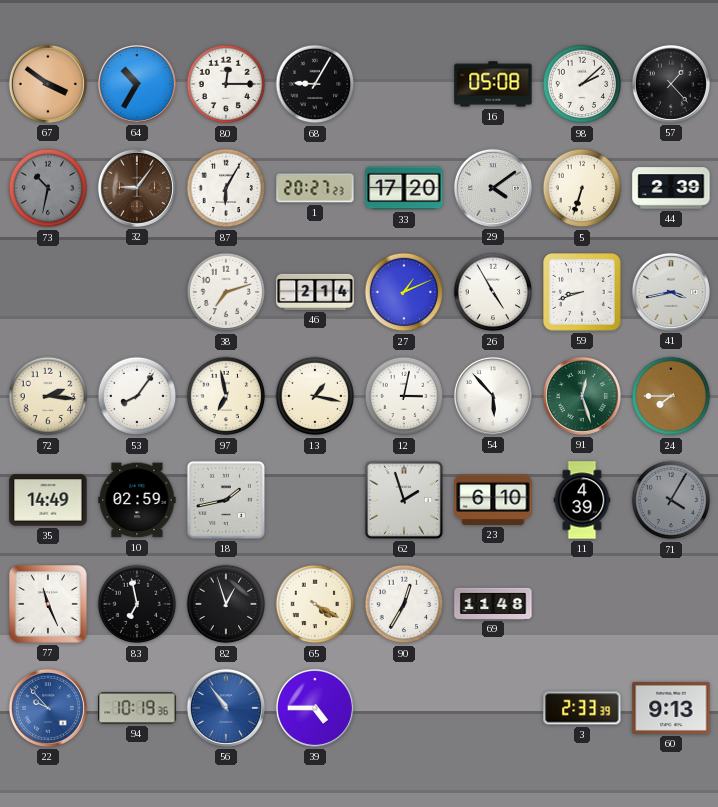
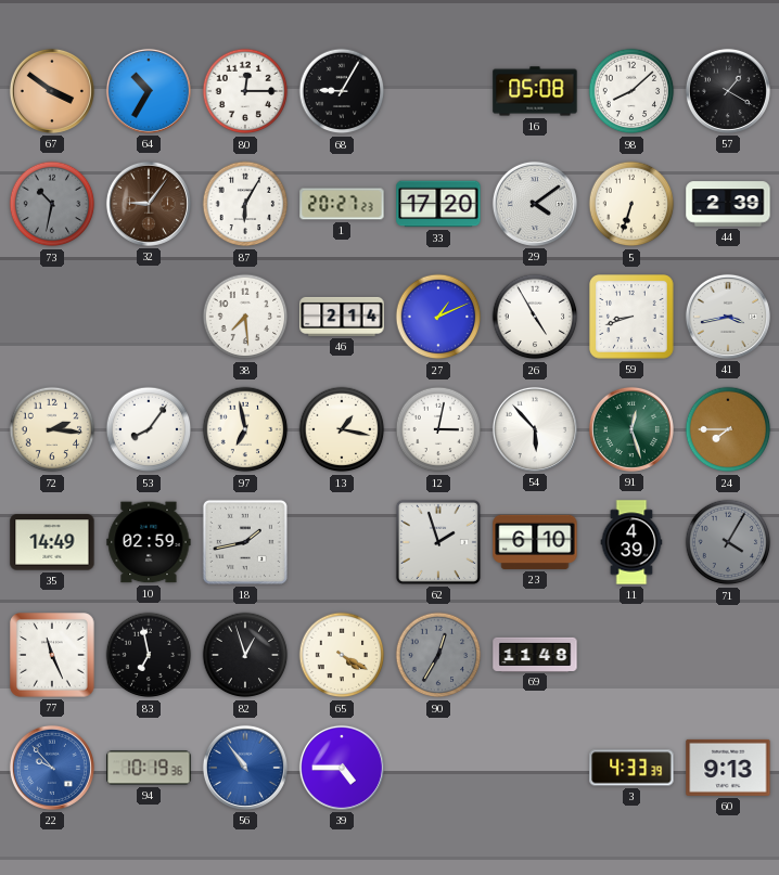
98: 2:08 -> 8:08 (631, 91)
57: 1:23 -> 1:20 (728, 91)
38: 7:12 -> 7:29 (245, 317)
90 dial: white -> grey (438, 655)
3: 2:33 -> 4:33 (631, 768)
